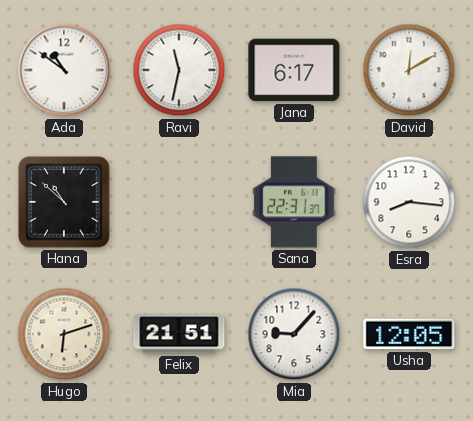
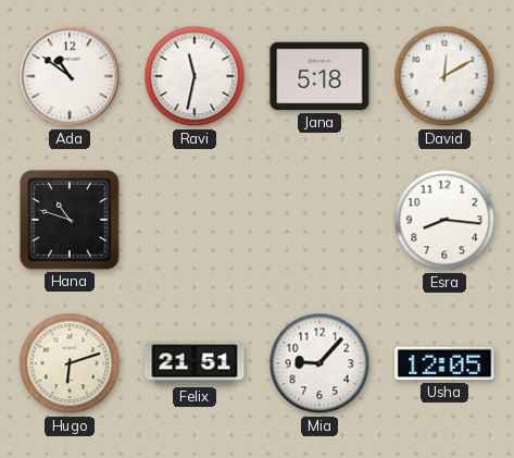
Jana: 6:17 -> 5:18 (319, 76)
Hana: 10:52 -> 10:48 (70, 220)
Sana: 22:31 -> none (294, 202)
